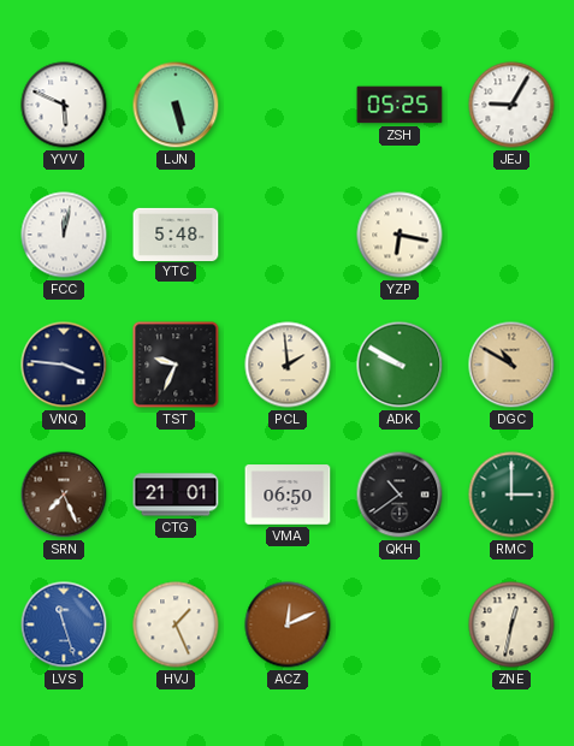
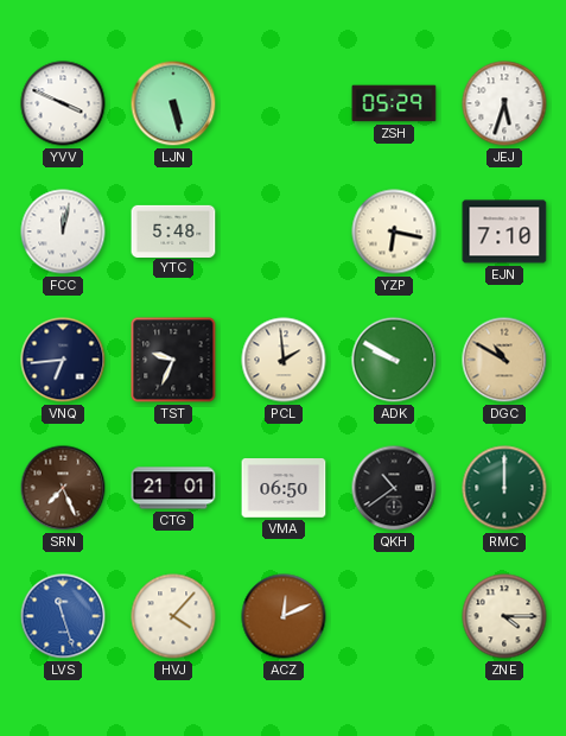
YVV: 5:49 -> 3:49 (63, 103)
ZSH: 05:25 -> 05:29 (394, 103)
JEJ: 9:05 -> 5:33 (504, 103)
EJN: none -> 7:10 (504, 231)
VNQ: 3:46 -> 6:44 (63, 360)
RMC: 3:00 -> 12:00 (504, 488)
HVJ: 1:26 -> 4:07 (173, 616)
ZNE: 12:32 -> 4:15 (504, 616)
